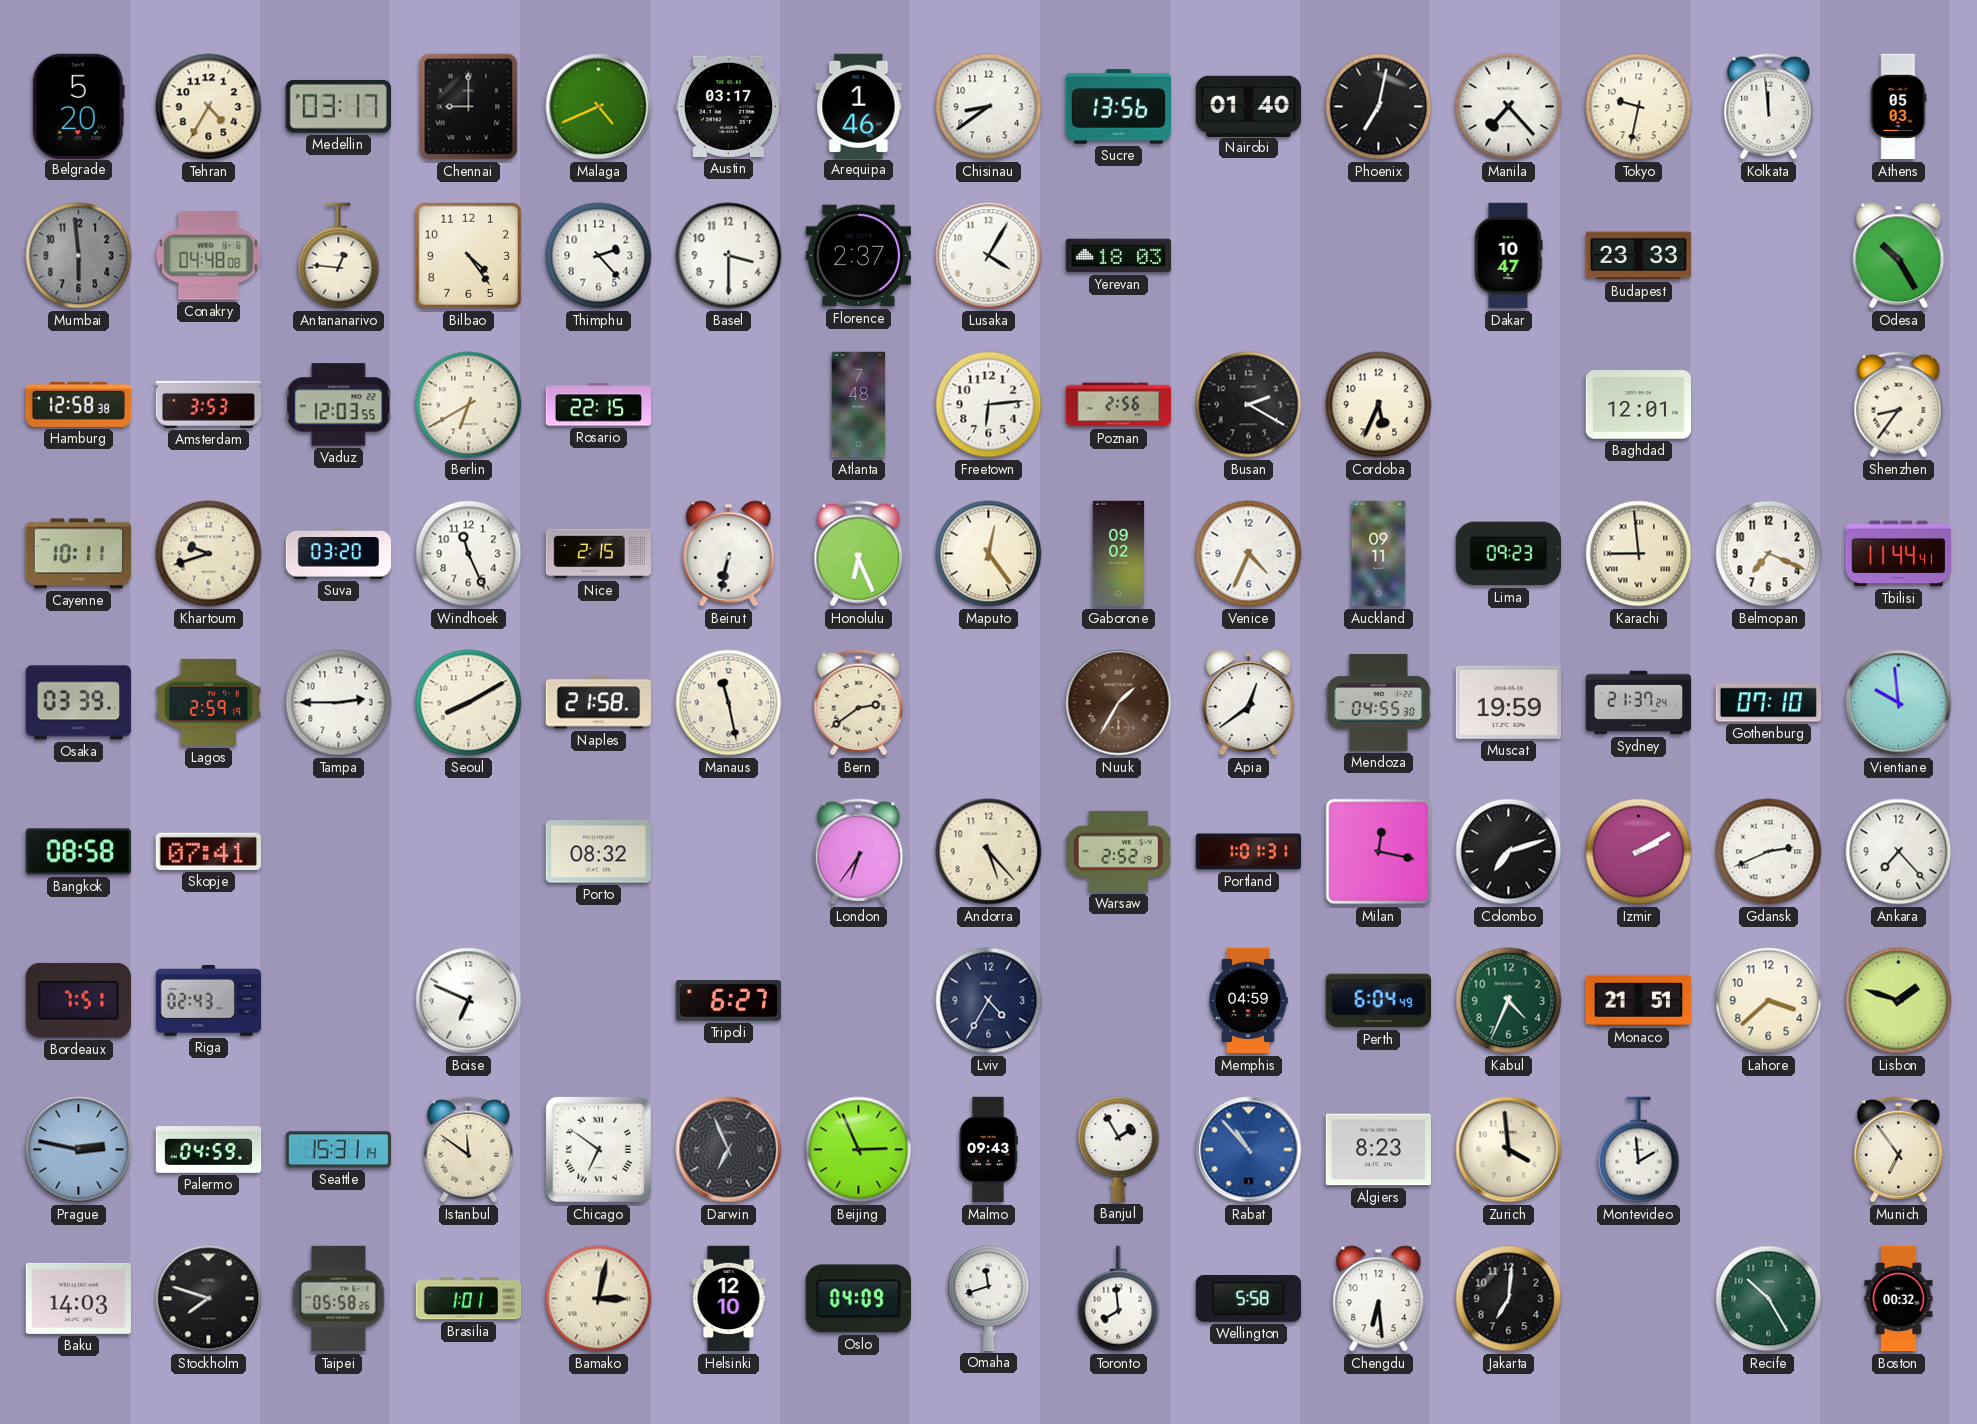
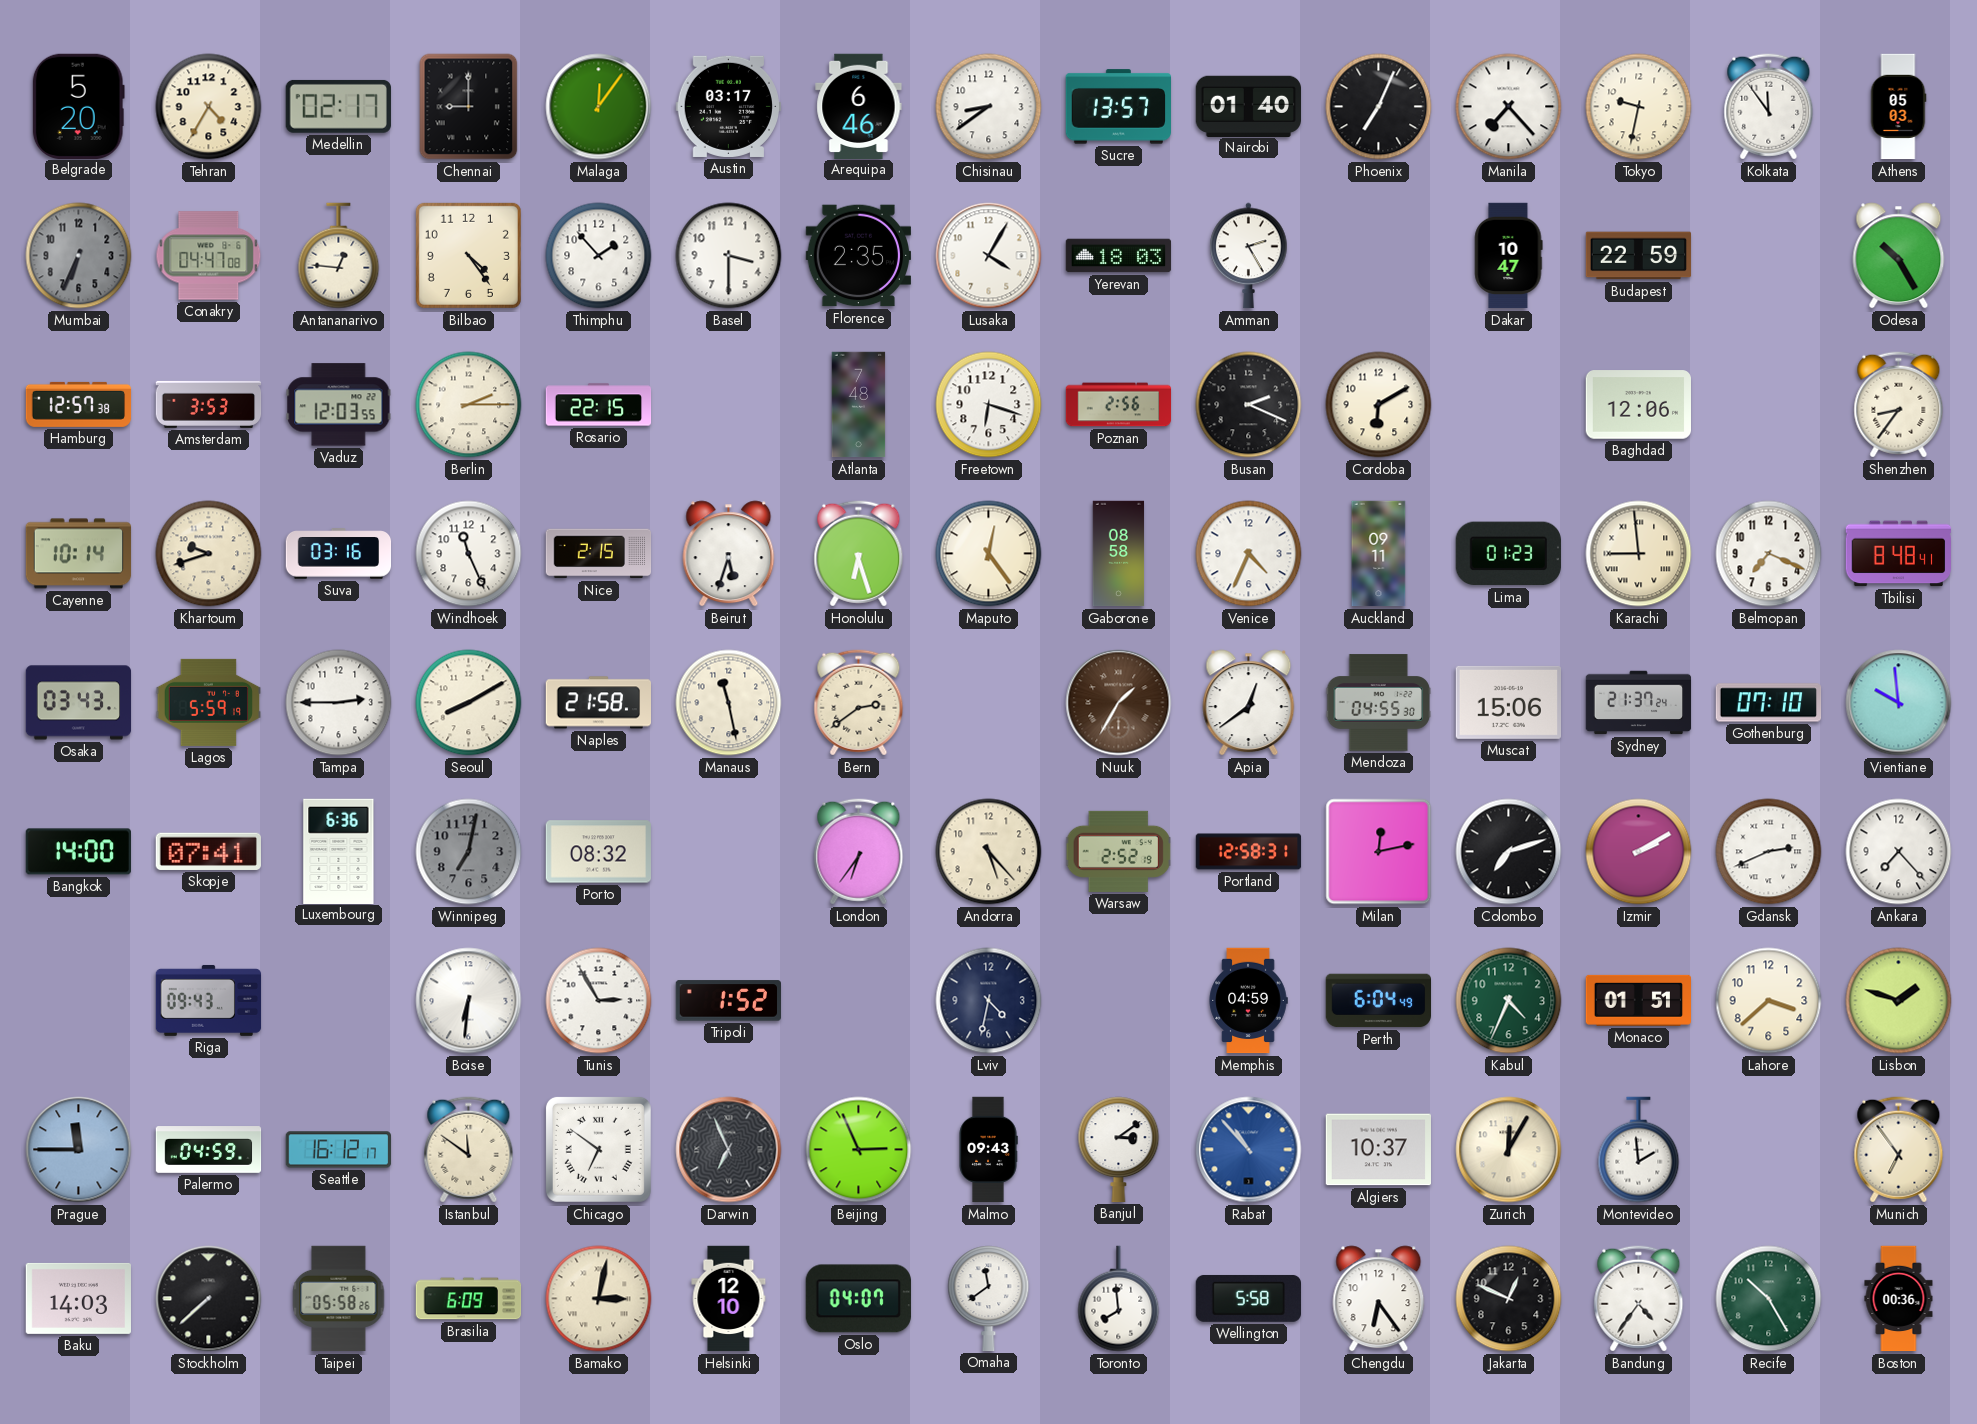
Medellin: 03:17 -> 02:17 (338, 106)
Malaga: 4:41 -> 12:06 (599, 107)
Arequipa: 1:46 -> 6:46 (859, 106)
Sucre: 13:56 -> 13:57 (1118, 107)
Phoenix: 7:02 -> 7:04 (1379, 107)
Kolkata: 11:59 -> 11:54 (1769, 107)
Mumbai: 5:59 -> 6:34 (79, 256)
Conakry: 04:48 -> 04:47 (209, 256)
Thimphu: 2:23 -> 1:53 (599, 256)
Florence: 2:37 -> 2:35 (858, 256)
Amman: none -> 2:25 (1249, 256)
Budapest: 23:33 -> 22:59 (1639, 256)
Hamburg: 12:58 -> 12:57 (79, 404)
Berlin: 6:40 -> 2:15 (469, 405)
Freetown: 6:14 -> 6:18 (989, 405)
Busan: 2:20 -> 2:19 (1249, 405)
Cordoba: 5:34 -> 6:10 (1379, 405)
Baghdad: 12:01 -> 12:06 (1638, 405)
Cayenne: 10:11 -> 10:14 (79, 554)
Suva: 03:20 -> 03:16 (339, 554)
Beirut: 6:32 -> 5:33 (729, 554)
Honolulu: 6:26 -> 6:27 (859, 554)
Gaborone: 09:02 -> 08:58 (1119, 554)
Lima: 09:23 -> 01:23 (1508, 554)
Tbilisi: 11:44 -> 8:48 (1898, 554)
Osaka: 03:39 -> 03:43 (79, 703)
Lagos: 2:59 -> 5:59 (209, 702)
Muscat: 19:59 -> 15:06 (1508, 702)
Bangkok: 08:58 -> 14:00 (78, 852)
Luxembourg: none -> 6:36 (339, 851)
Winnipeg: none -> 7:02 (469, 852)
Portland: 1:01 -> 12:58 (1249, 852)
Milan: 12:17 -> 12:13 (1379, 852)
Bordeaux: 7:51 -> none (78, 1000)
Riga: 02:43 -> 09:43 (209, 1000)
Boise: 6:49 -> 6:31 (469, 1001)
Tunis: none -> 2:55 (599, 1001)
Tripoli: 6:27 -> 1:52 (728, 1001)
Lviv: 4:35 -> 4:32 (989, 1001)
Monaco: 21:51 -> 01:51 (1639, 1000)
Prague: 2:47 -> 11:45 (79, 1150)
Seattle: 15:31 -> 16:12 (339, 1150)
Banjul: 1:55 -> 3:09 (1119, 1149)
Algiers: 8:23 -> 10:37 (1378, 1150)
Zurich: 3:59 -> 12:05 (1509, 1150)
Stockholm: 7:48 -> 7:38 (209, 1299)
Brasilia: 1:01 -> 6:09 (469, 1299)
Oslo: 04:09 -> 04:07 (858, 1299)
Omaha: 11:42 -> 11:39 (989, 1298)
Chengdu: 6:29 -> 6:24 (1379, 1299)
Jakarta: 7:01 -> 12:49 (1509, 1299)
Bandung: none -> 4:36 (1639, 1299)
Boston: 00:32 -> 00:36 (1899, 1299)
